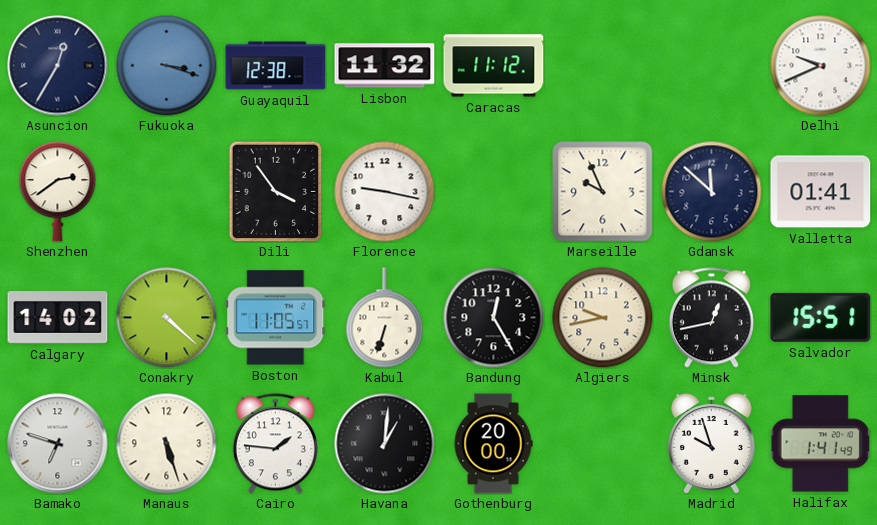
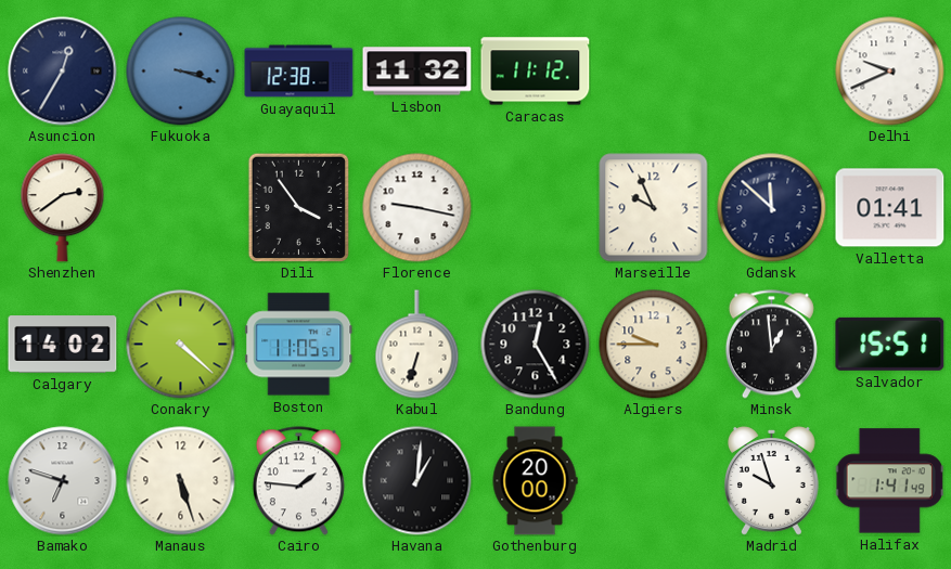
Algiers: 9:43 -> 9:45 (654, 345)
Minsk: 12:43 -> 12:59 (771, 345)
